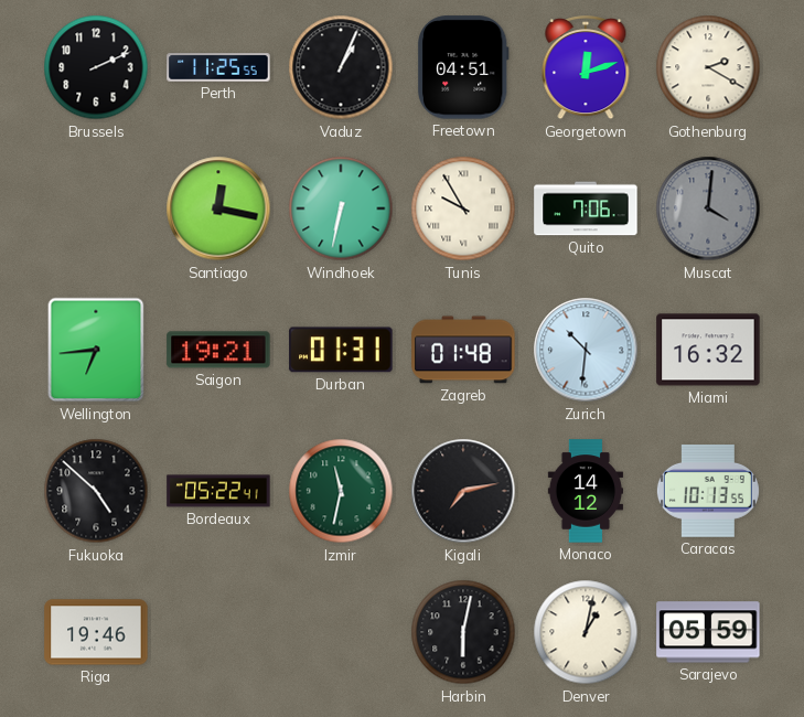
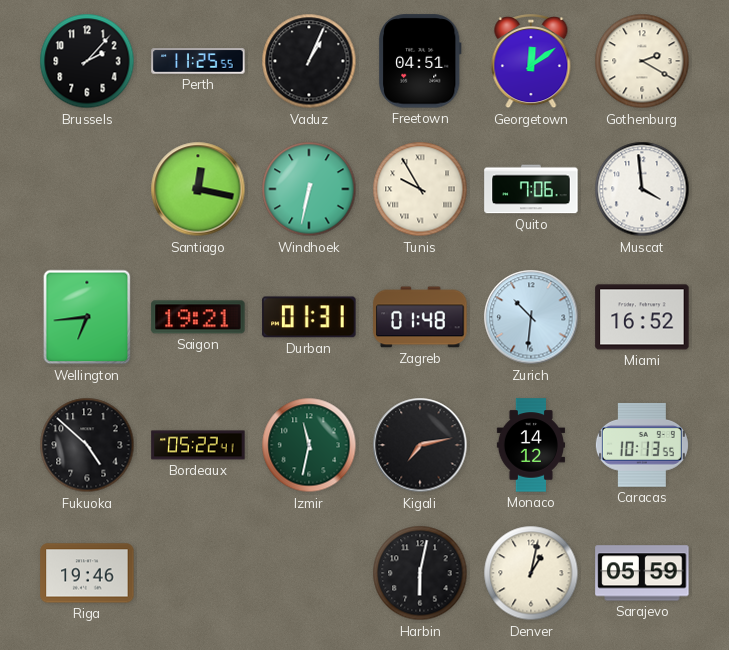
Brussels: 2:11 -> 2:07 (87, 61)
Georgetown: 12:12 -> 12:09 (531, 62)
Muscat: 4:01 -> 3:59 (642, 189)
Muscat dial: grey -> white (642, 189)
Miami: 16:32 -> 16:52 (642, 317)
